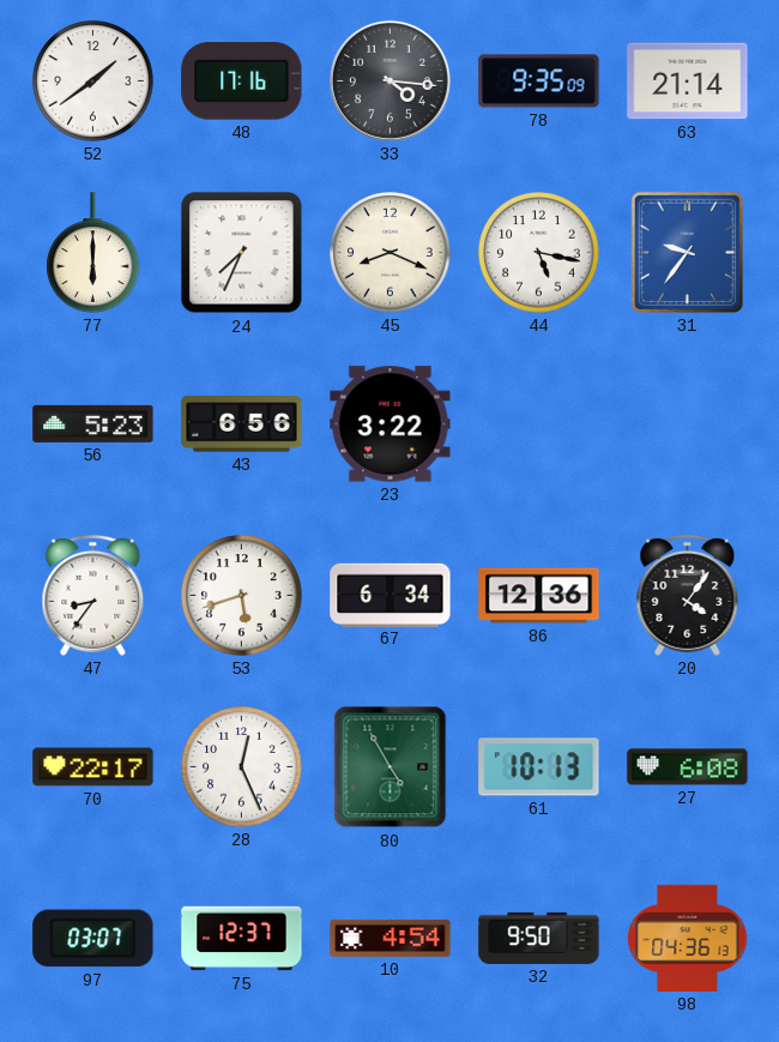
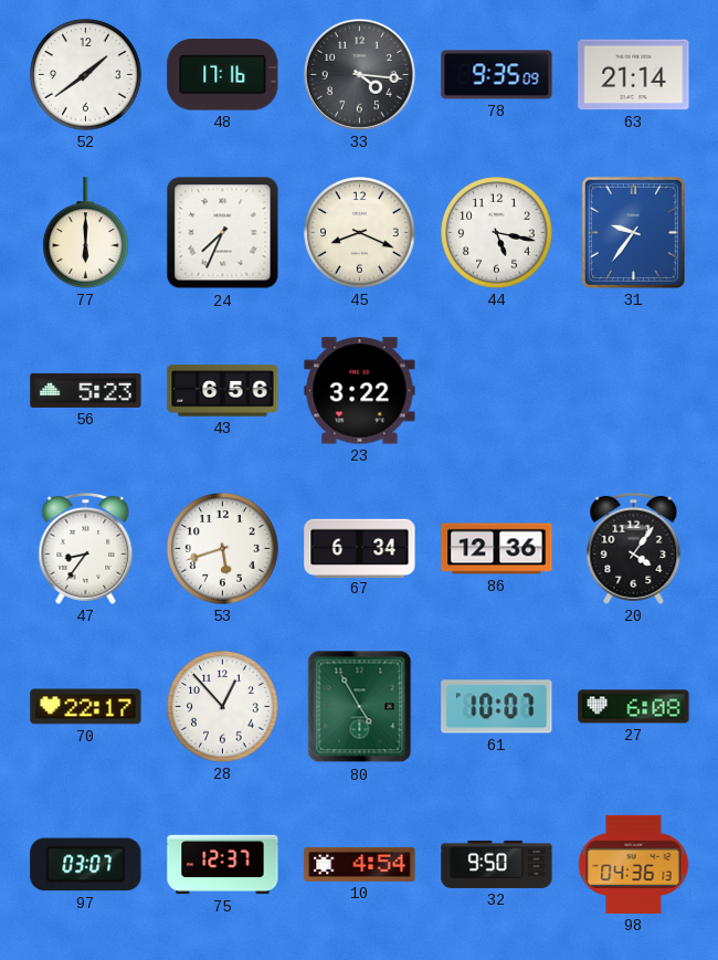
28: 12:26 -> 12:53 (223, 707)
61: 10:13 -> 10:07 (497, 707)
